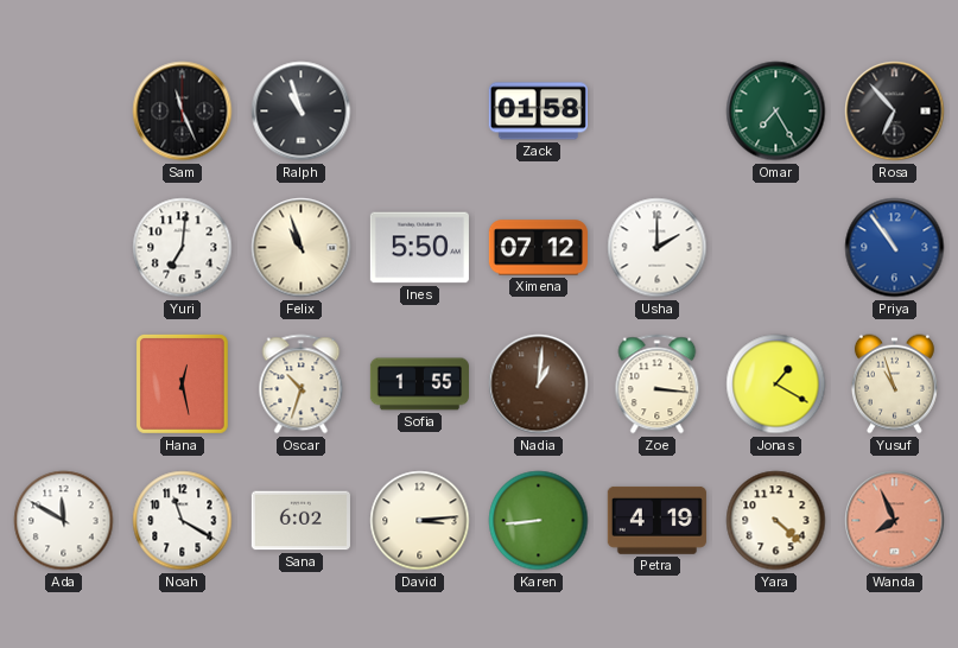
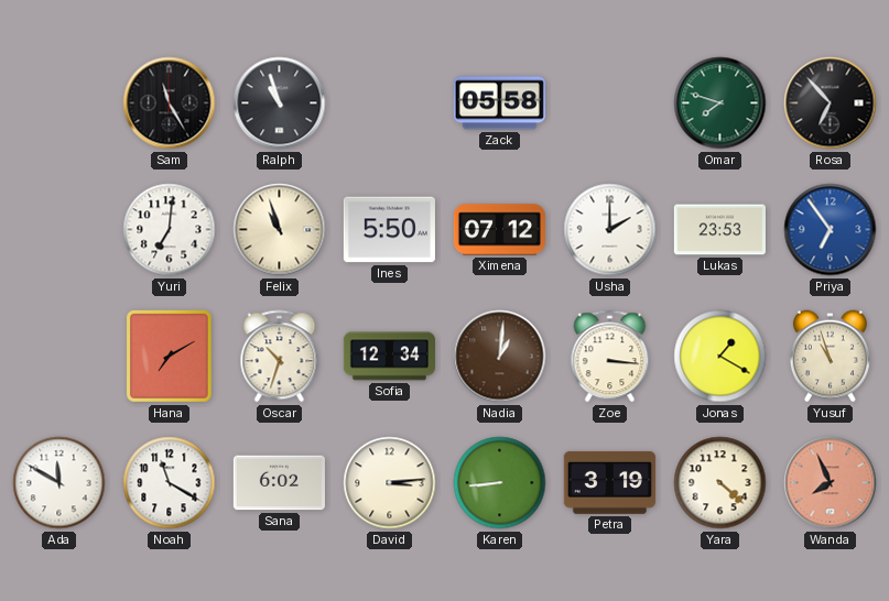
Sam: 11:26 -> 11:25 (170, 103)
Zack: 01:58 -> 05:58 (499, 103)
Omar: 7:25 -> 7:48 (720, 103)
Lukas: none -> 23:53 (719, 230)
Priya: 10:54 -> 6:54 (831, 230)
Hana: 12:28 -> 7:10 (169, 357)
Sofia: 1:55 -> 12:34 (389, 357)
Petra: 4:19 -> 3:19 (609, 482)
